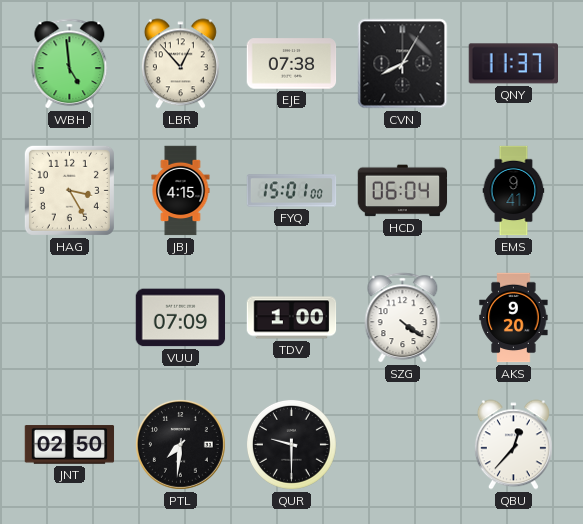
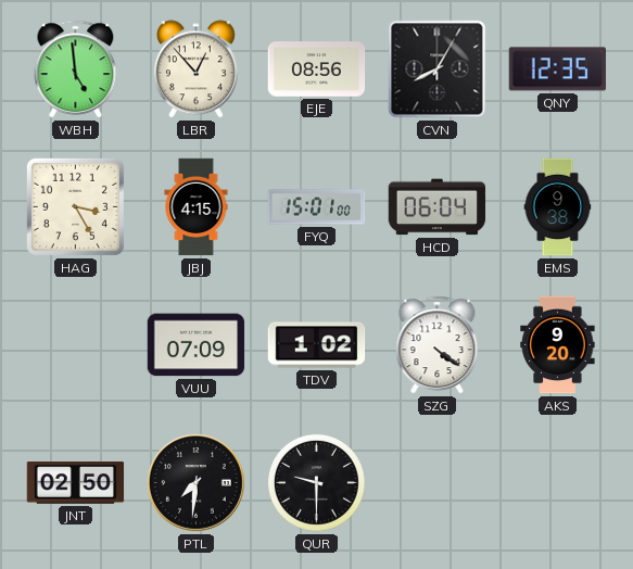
EJE: 07:38 -> 08:56 (317, 69)
QNY: 11:37 -> 12:35 (557, 69)
EMS: 9:41 -> 9:38 (558, 207)
TDV: 1:00 -> 1:02 (317, 345)
QBU: 12:37 -> none (513, 445)
